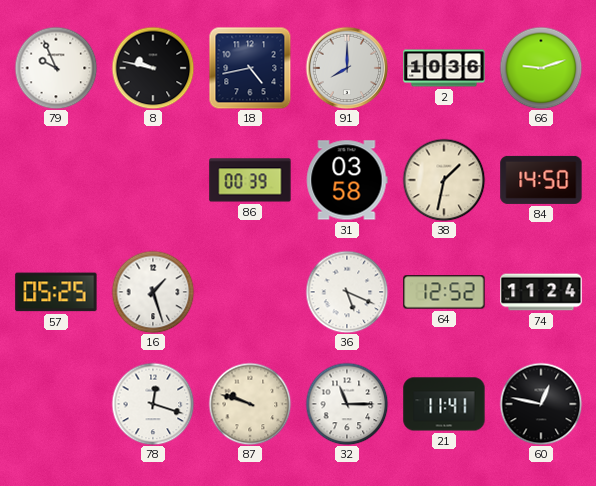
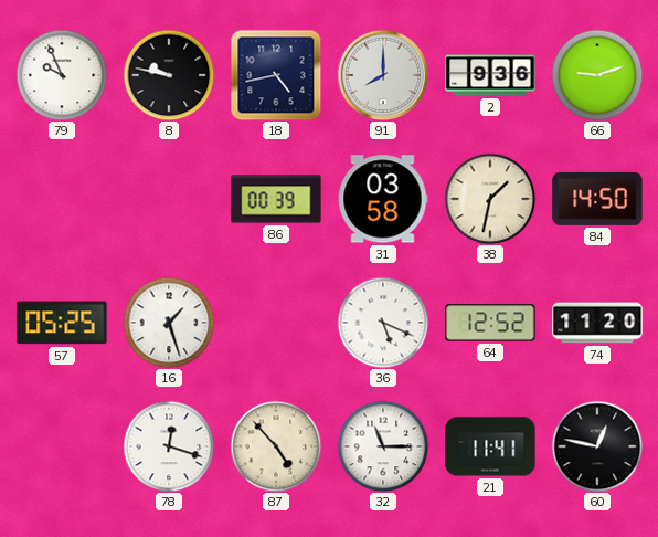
2: 10:36 -> 9:36 (490, 75)
74: 11:24 -> 11:20 (597, 323)
87: 9:48 -> 4:53 (276, 446)
